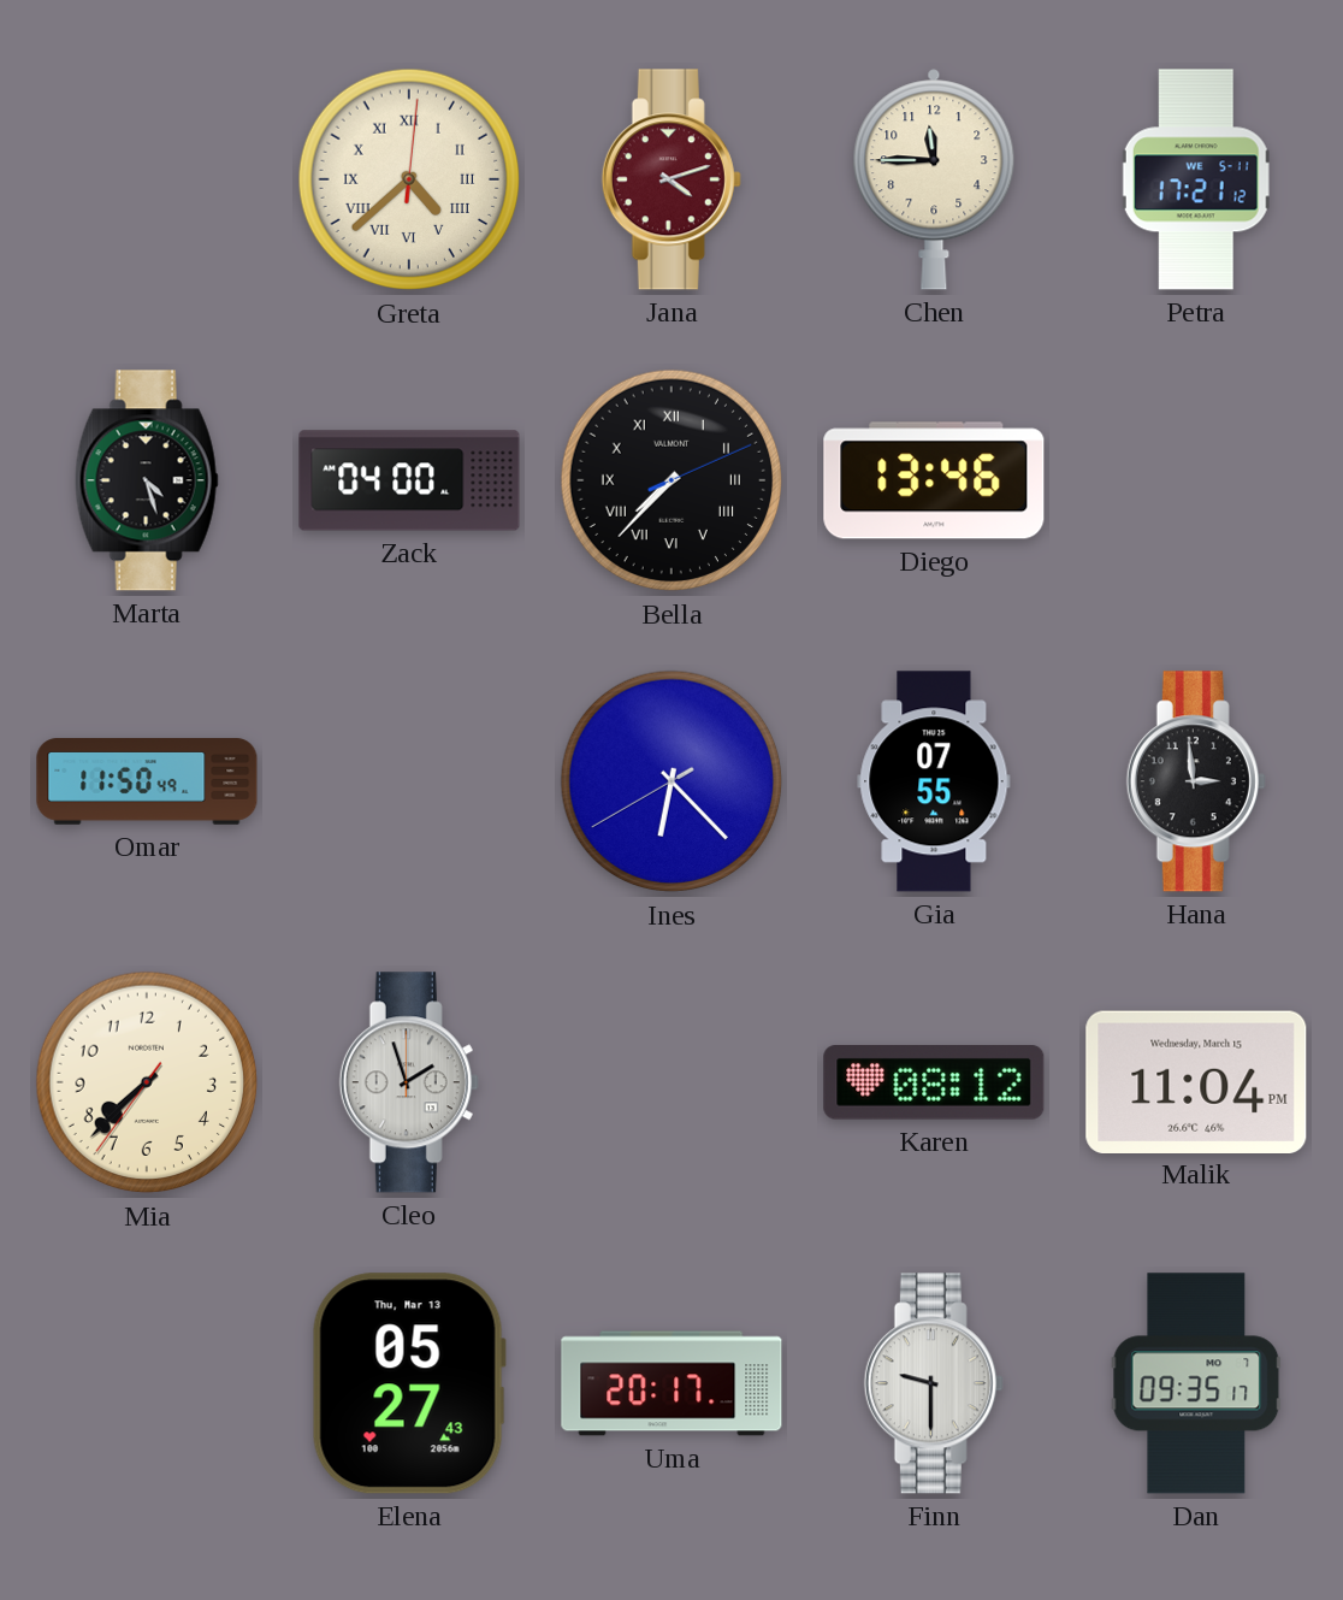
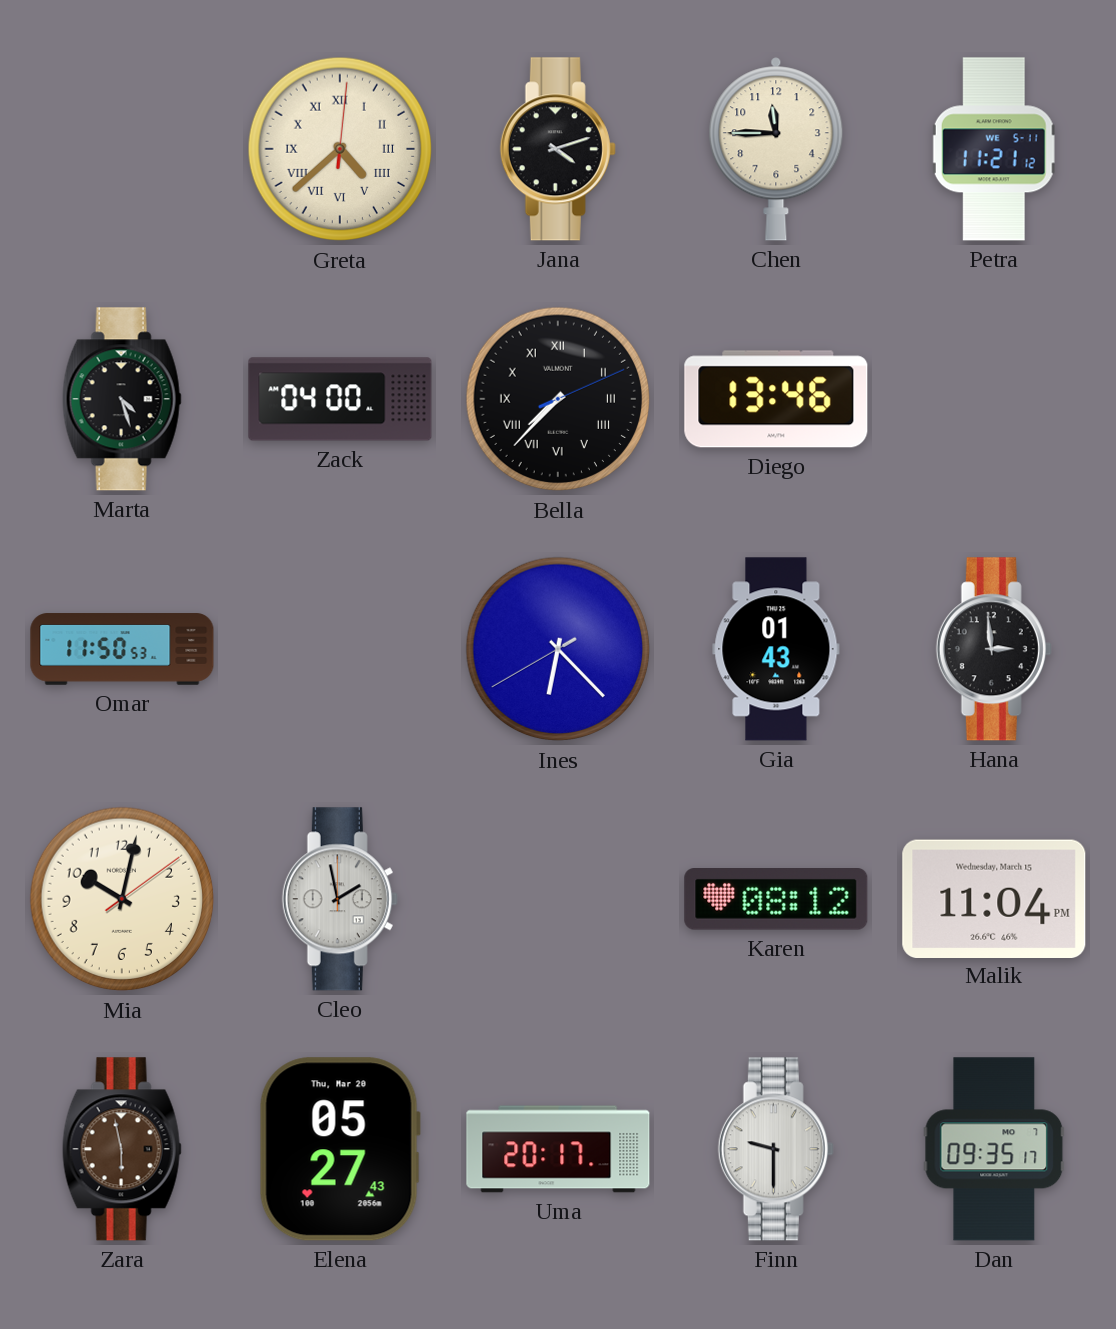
Jana dial: burgundy -> black (558, 149)
Petra: 17:21 -> 11:21 (994, 149)
Omar: 11:50:49 -> 11:50:53 (122, 649)
Gia: 07:55 -> 01:43 (776, 649)
Mia: 7:37 -> 10:02 (122, 899)
Cleo: 1:57 -> 1:58 (340, 899)
Zara: none -> 5:58 (122, 1149)
Elena date: Thu, Mar 13 -> Thu, Mar 20 (340, 1149)
